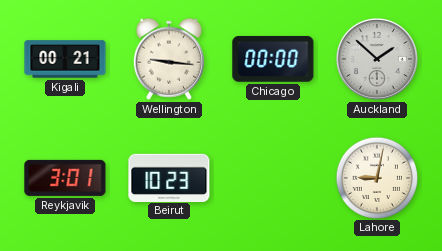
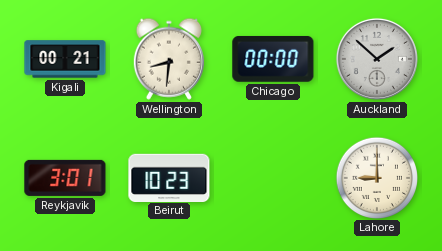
Wellington: 9:16 -> 8:31 (169, 59)
Lahore: 9:02 -> 9:00 (376, 177)
